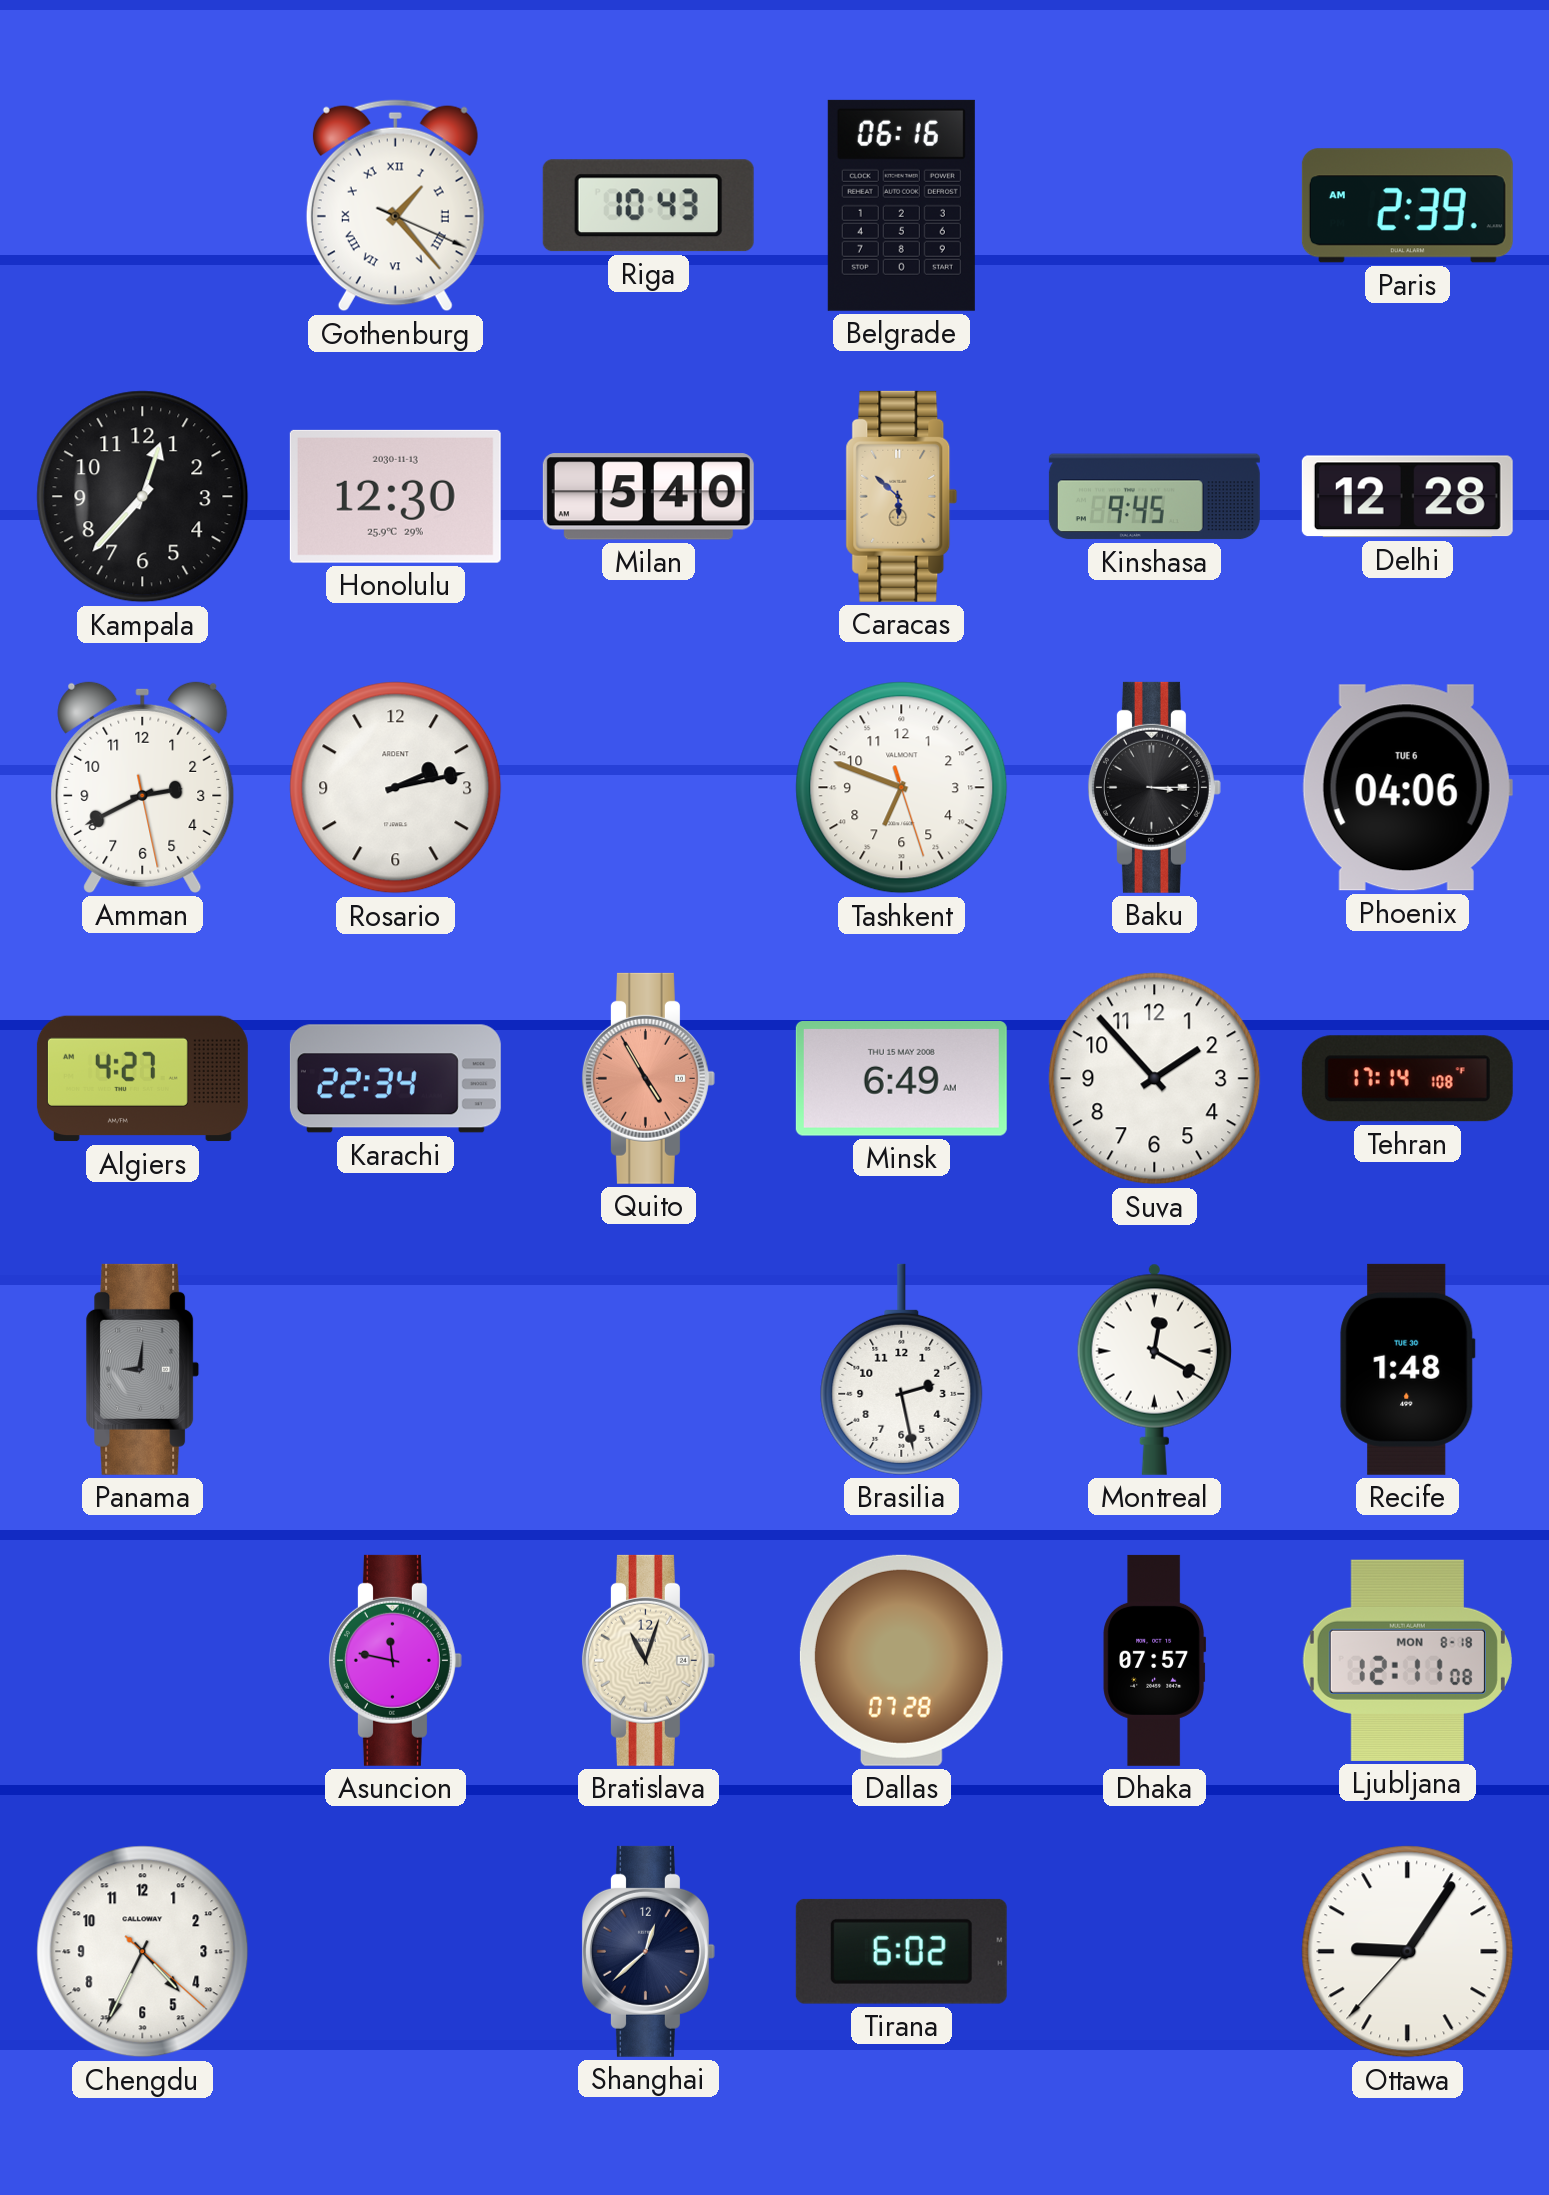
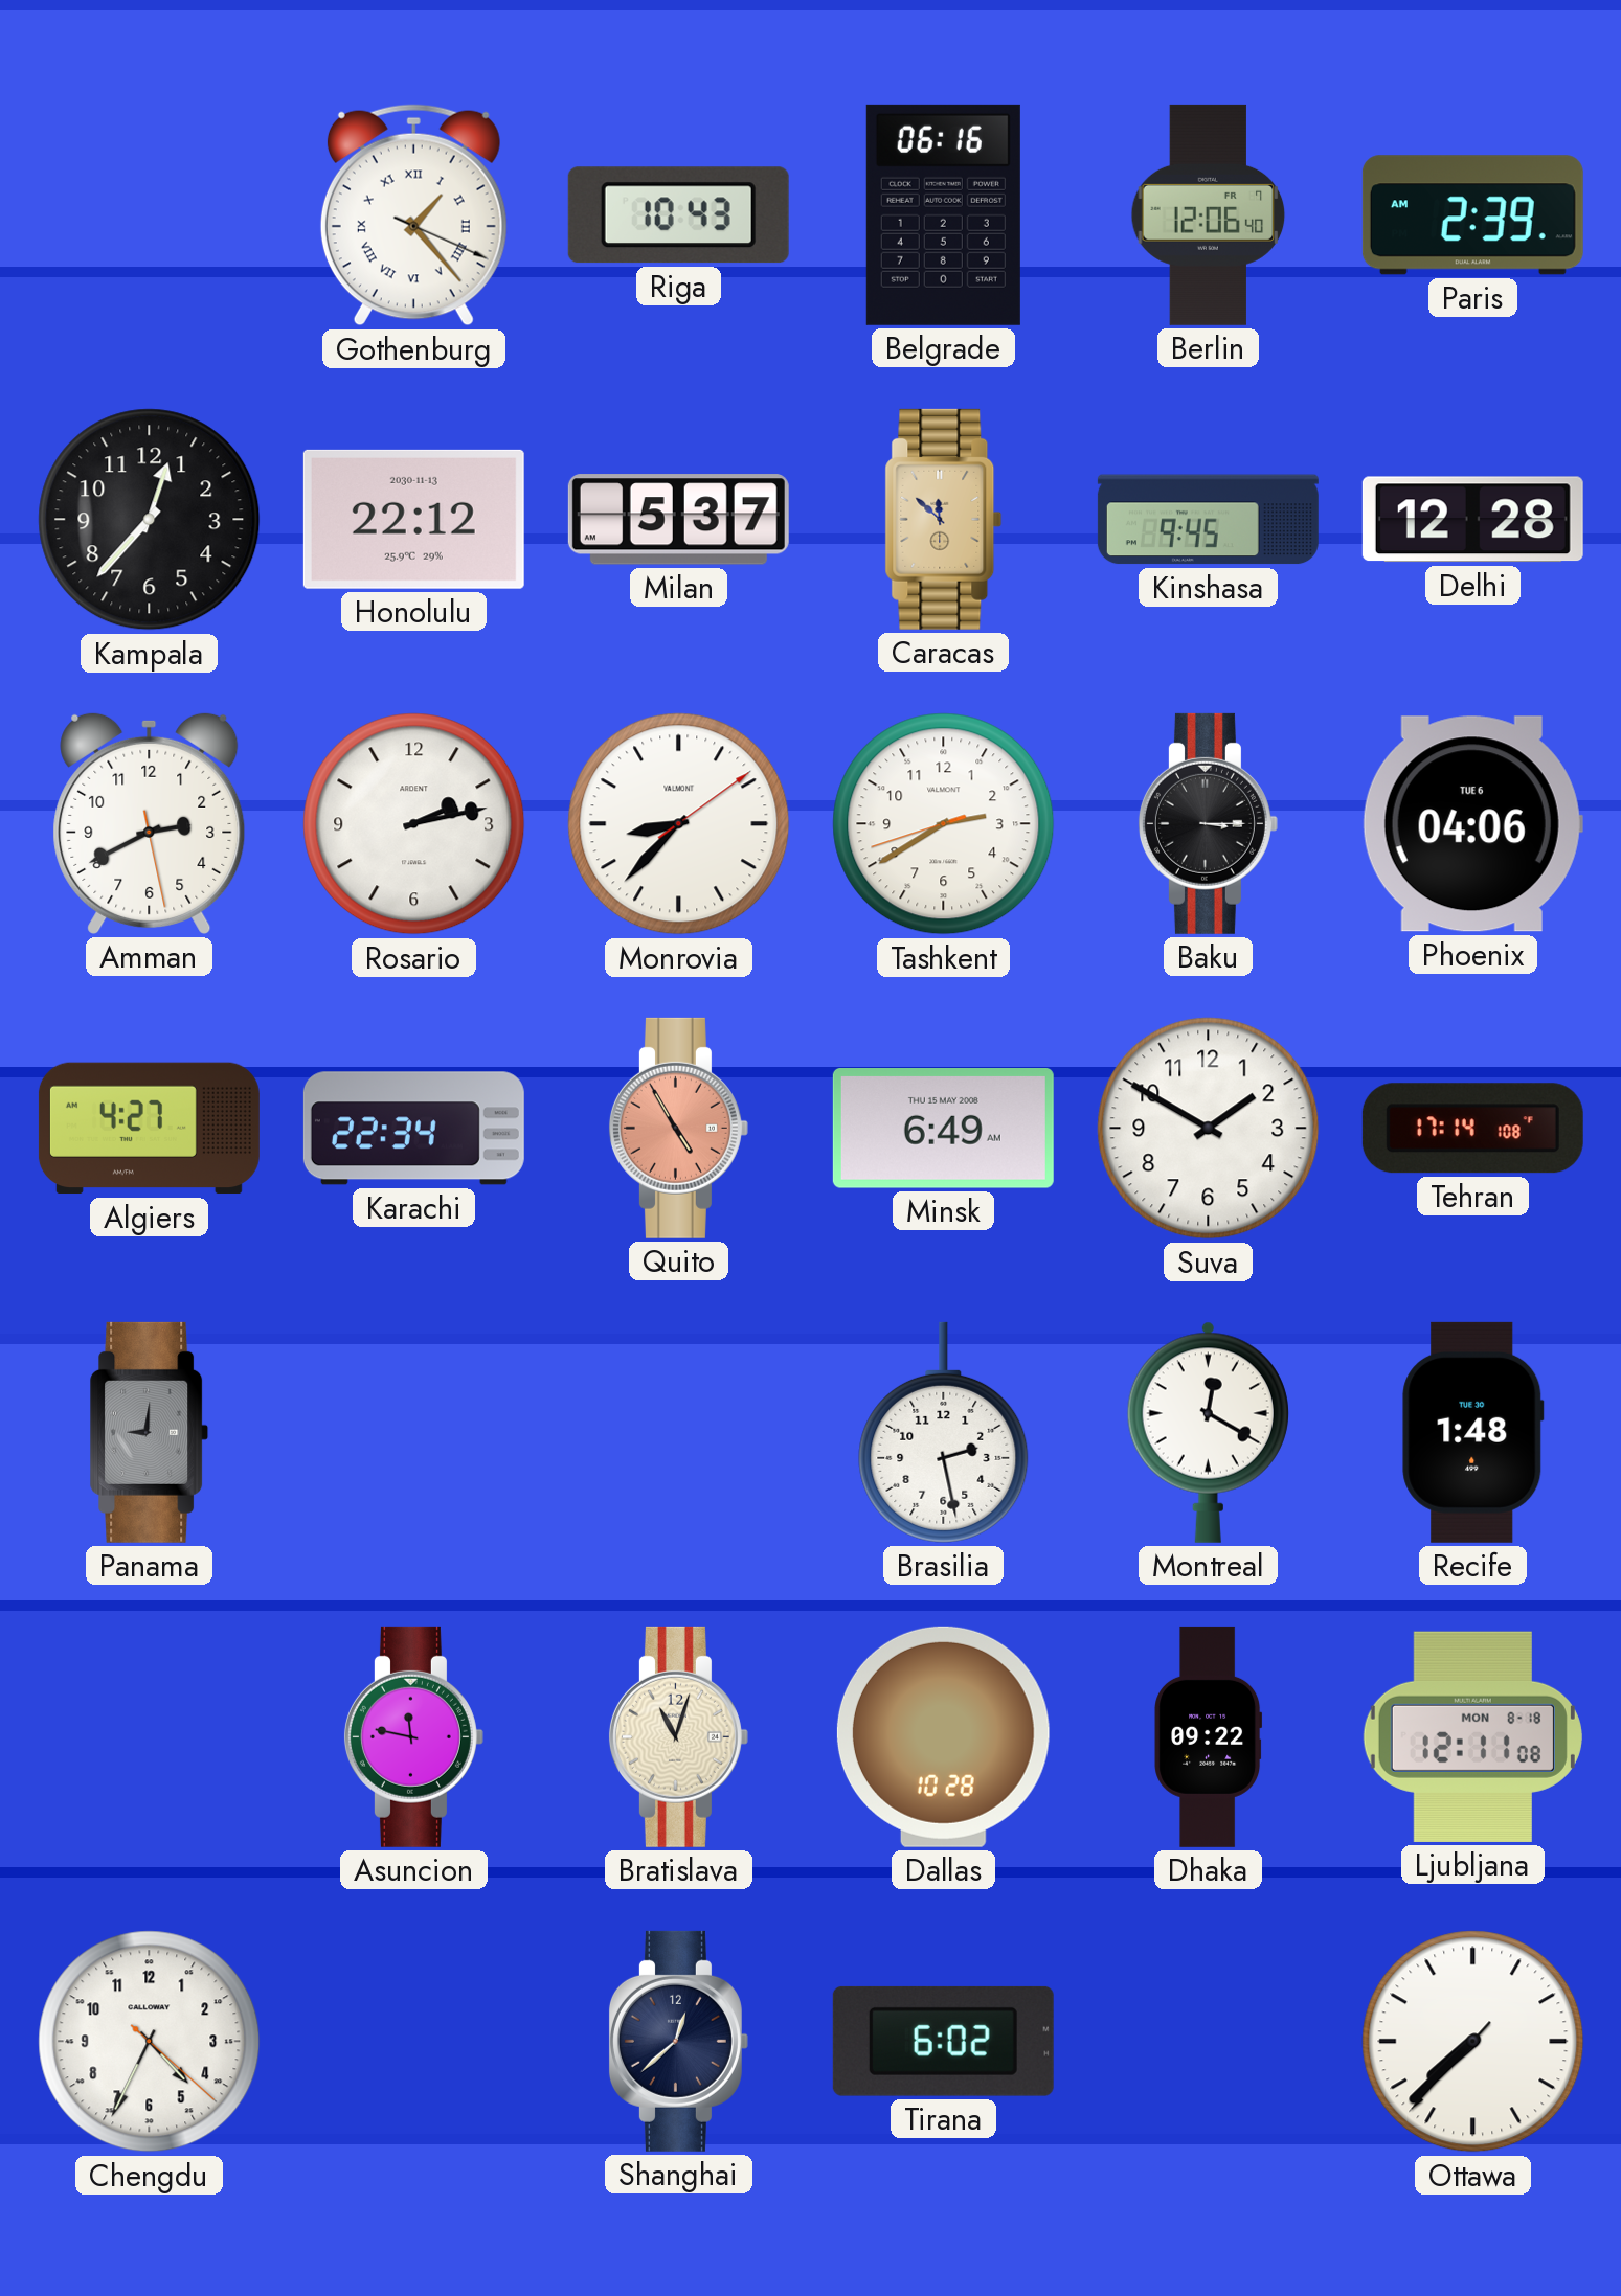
Berlin: none -> 12:06 (1209, 214)
Honolulu: 12:30 -> 22:12 (413, 519)
Milan: 5:40 -> 5:37 (678, 520)
Caracas: 5:52 -> 11:52 (944, 519)
Monrovia: none -> 8:37 (679, 824)
Tashkent: 6:48 -> 2:39 (944, 824)
Suva: 1:53 -> 1:50 (1209, 1129)
Dallas: 07:28 -> 10:28 (943, 1736)
Dhaka: 07:57 -> 09:22 (1209, 1736)
Ottawa: 9:05 -> 7:37 (1473, 2042)
